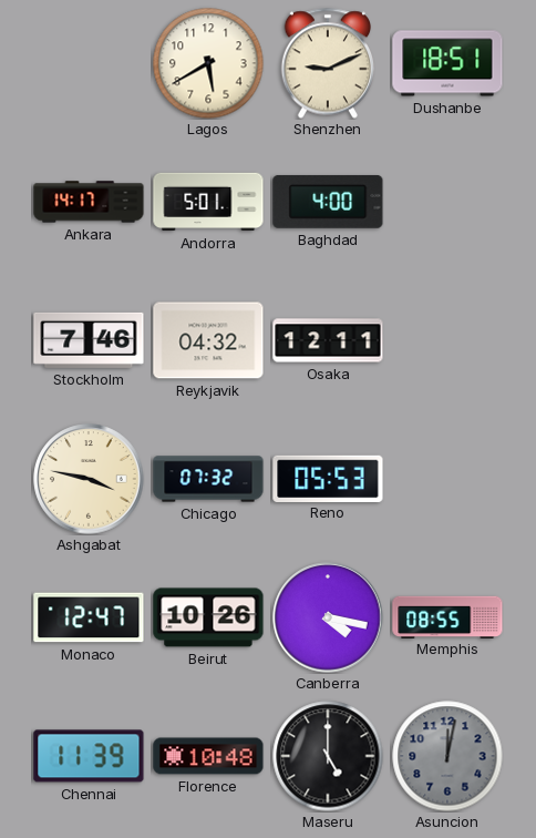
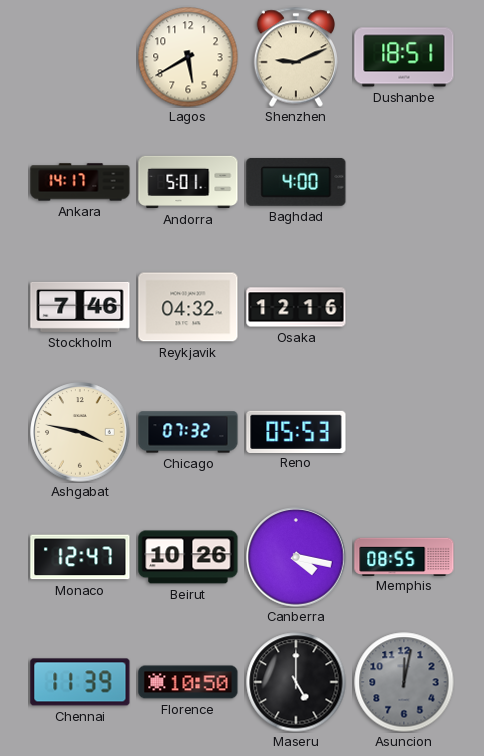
Osaka: 12:11 -> 12:16 (296, 307)
Florence: 10:48 -> 10:50 (188, 682)
